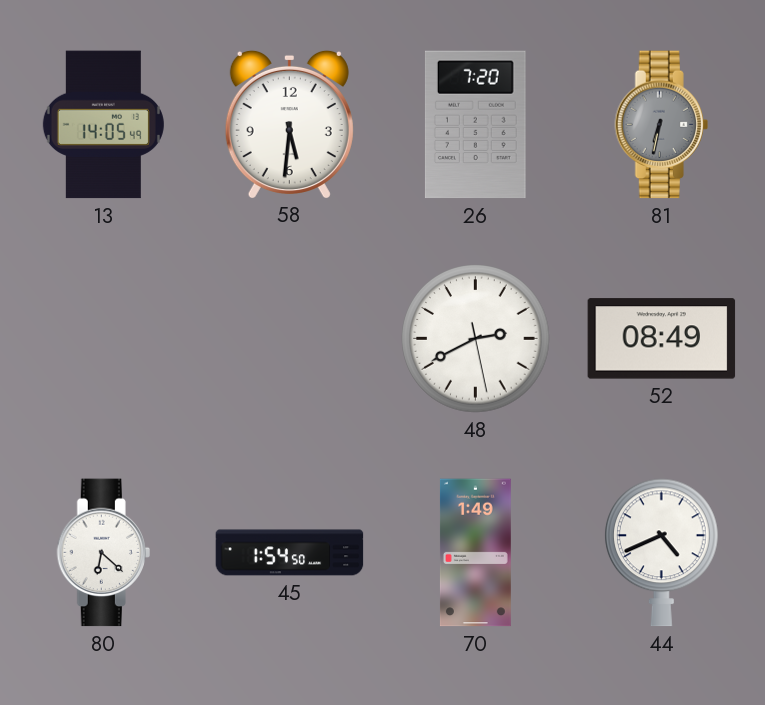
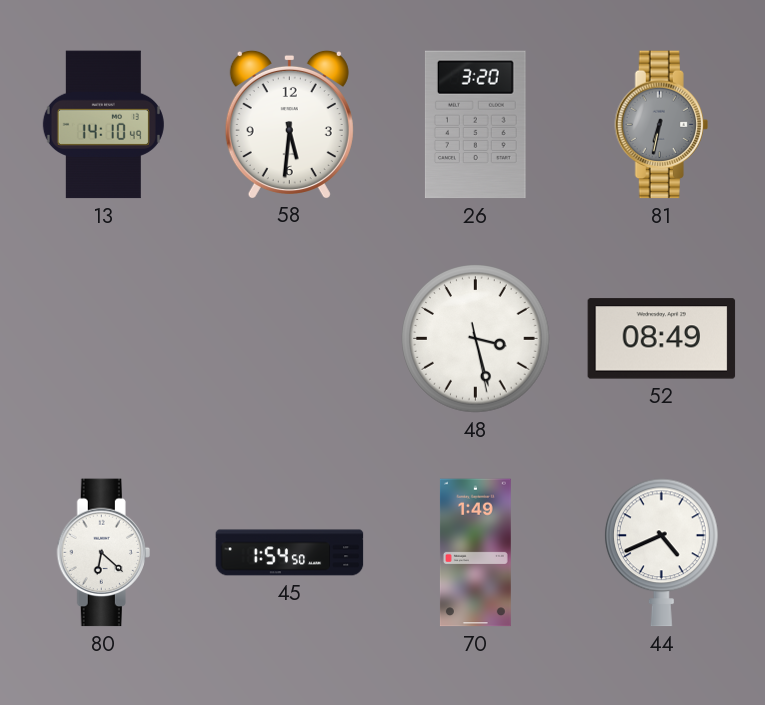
13: 14:05 -> 14:10 (103, 125)
26: 7:20 -> 3:20 (475, 125)
48: 2:40 -> 3:27 (476, 339)
